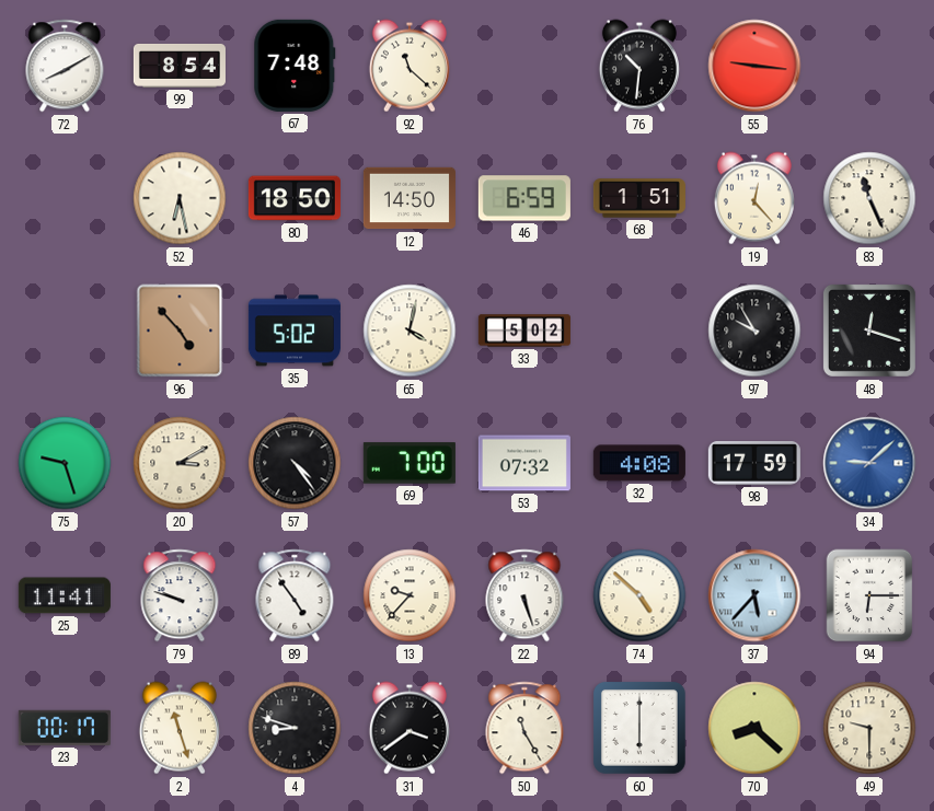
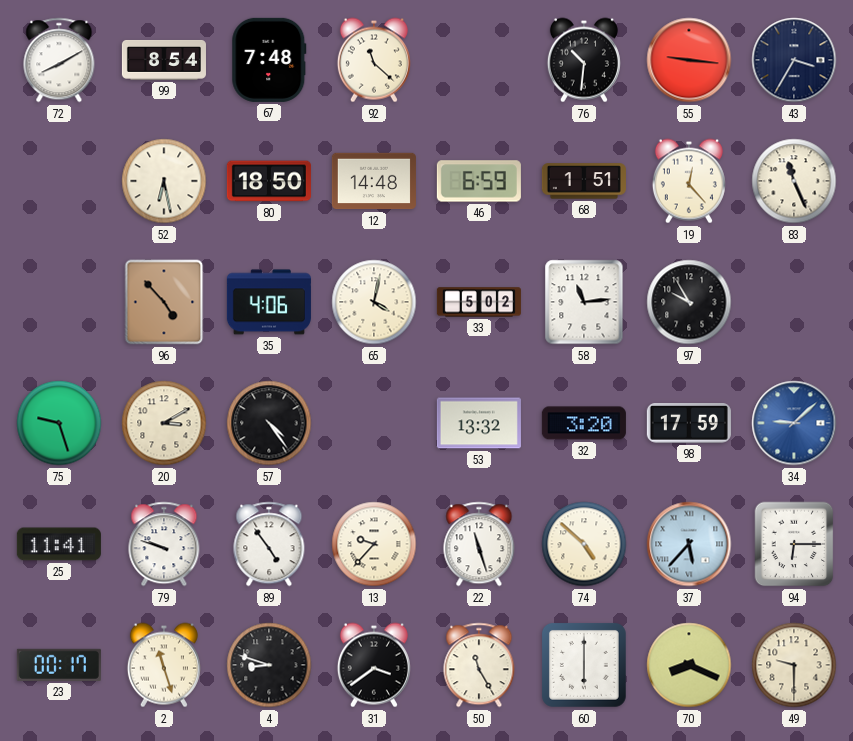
43: none -> 3:35 (794, 60)
12: 14:50 -> 14:48 (374, 181)
35: 5:02 -> 4:06 (269, 302)
58: none -> 11:14 (584, 302)
48: 12:18 -> none (869, 331)
69: 7:00 -> none (410, 463)
53: 07:32 -> 13:32 (479, 423)
32: 4:08 -> 3:20 (584, 423)
22: 5:27 -> 11:27 (479, 544)
70: 8:22 -> 8:19 (689, 665)
